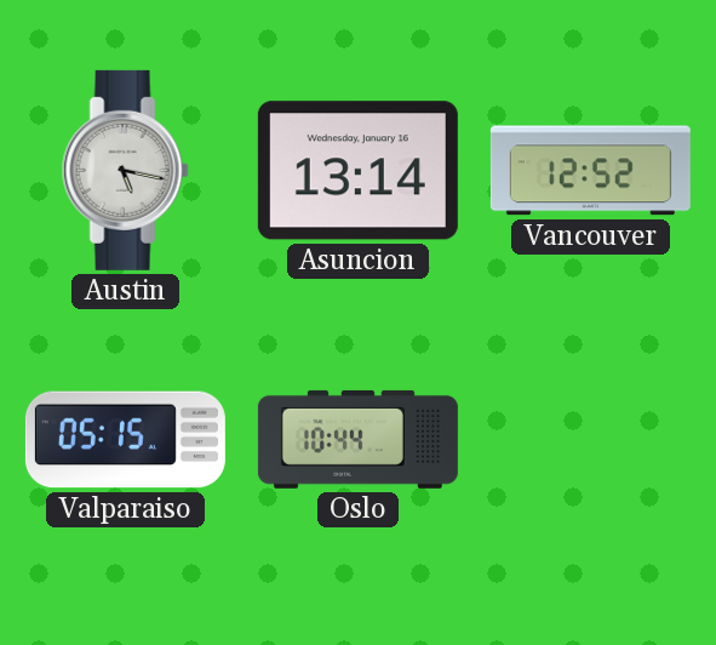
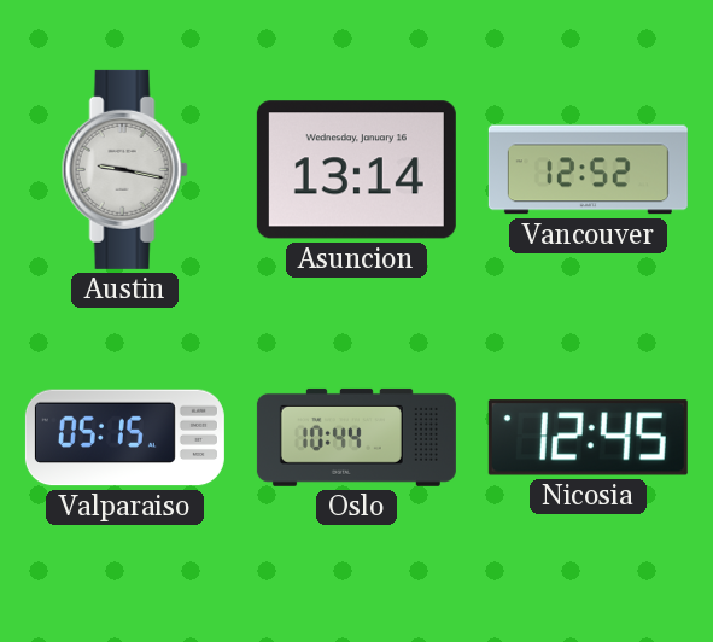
Austin: 5:17 -> 9:17 (124, 169)
Nicosia: none -> 12:45 (588, 438)
